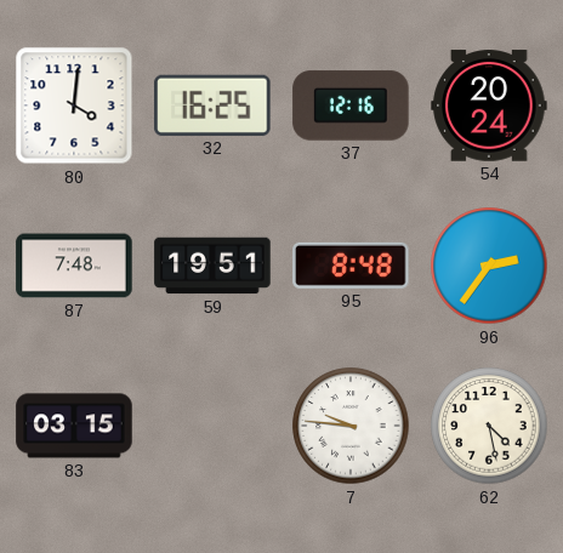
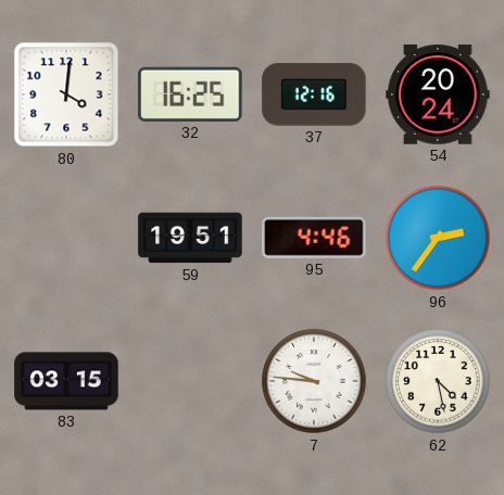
87: 7:48 -> none (74, 266)
95: 8:48 -> 4:46 (314, 238)
